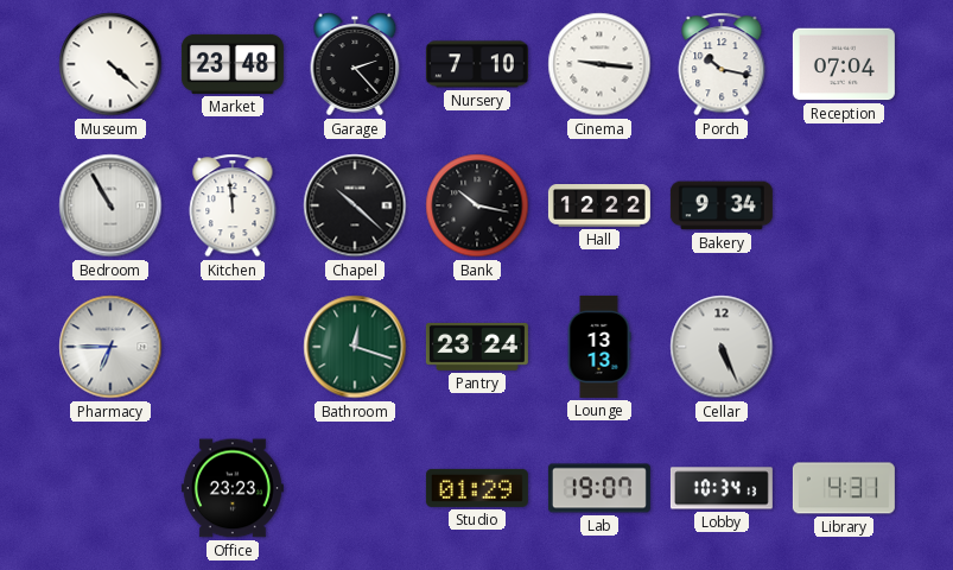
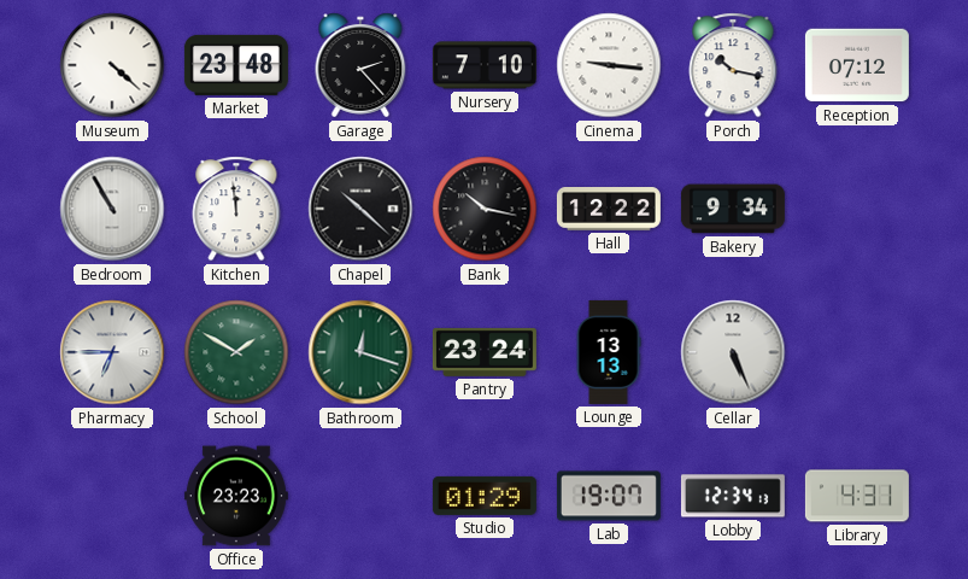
Reception: 07:04 -> 07:12 (857, 65)
School: none -> 1:50 (236, 352)
Lobby: 10:34 -> 12:34 (733, 496)
